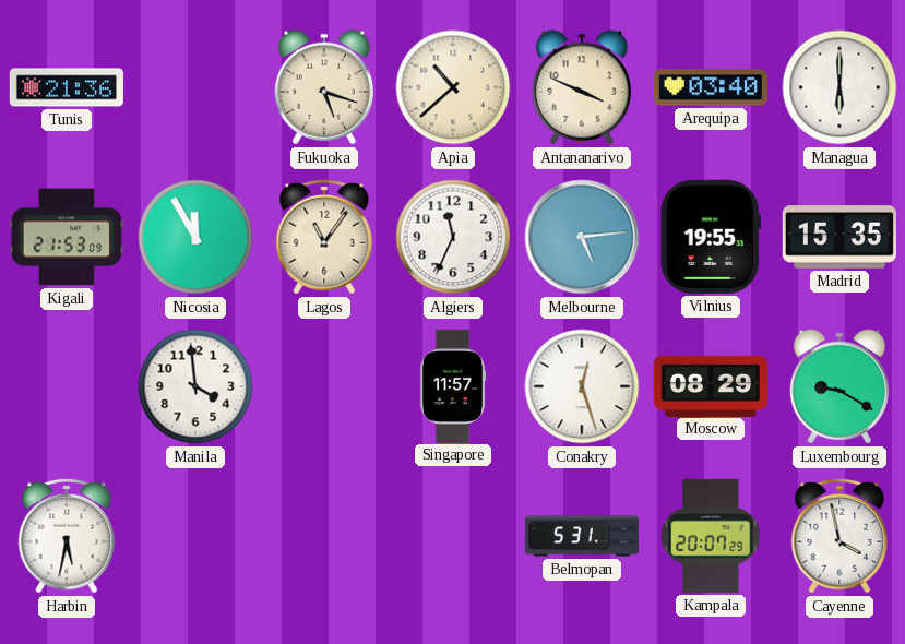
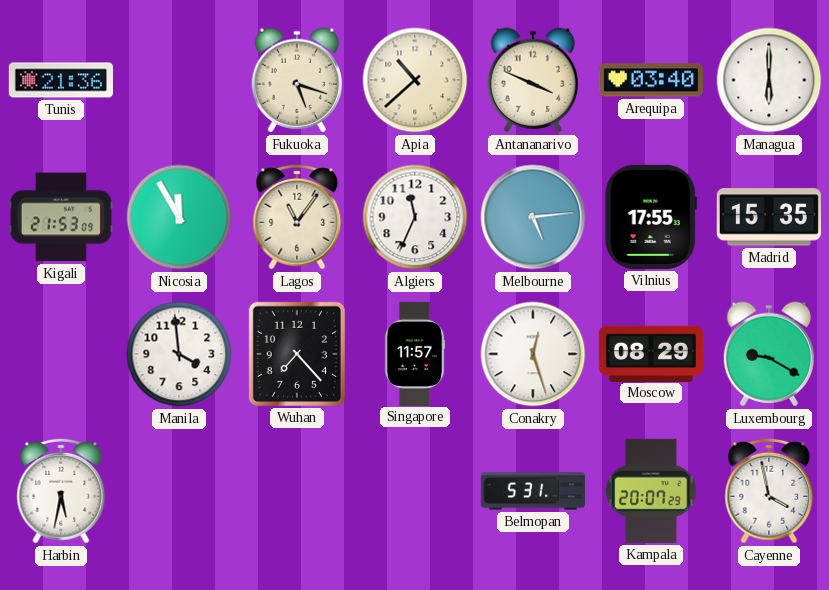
Vilnius: 19:55 -> 17:55 (651, 217)
Wuhan: none -> 7:23 (297, 354)
